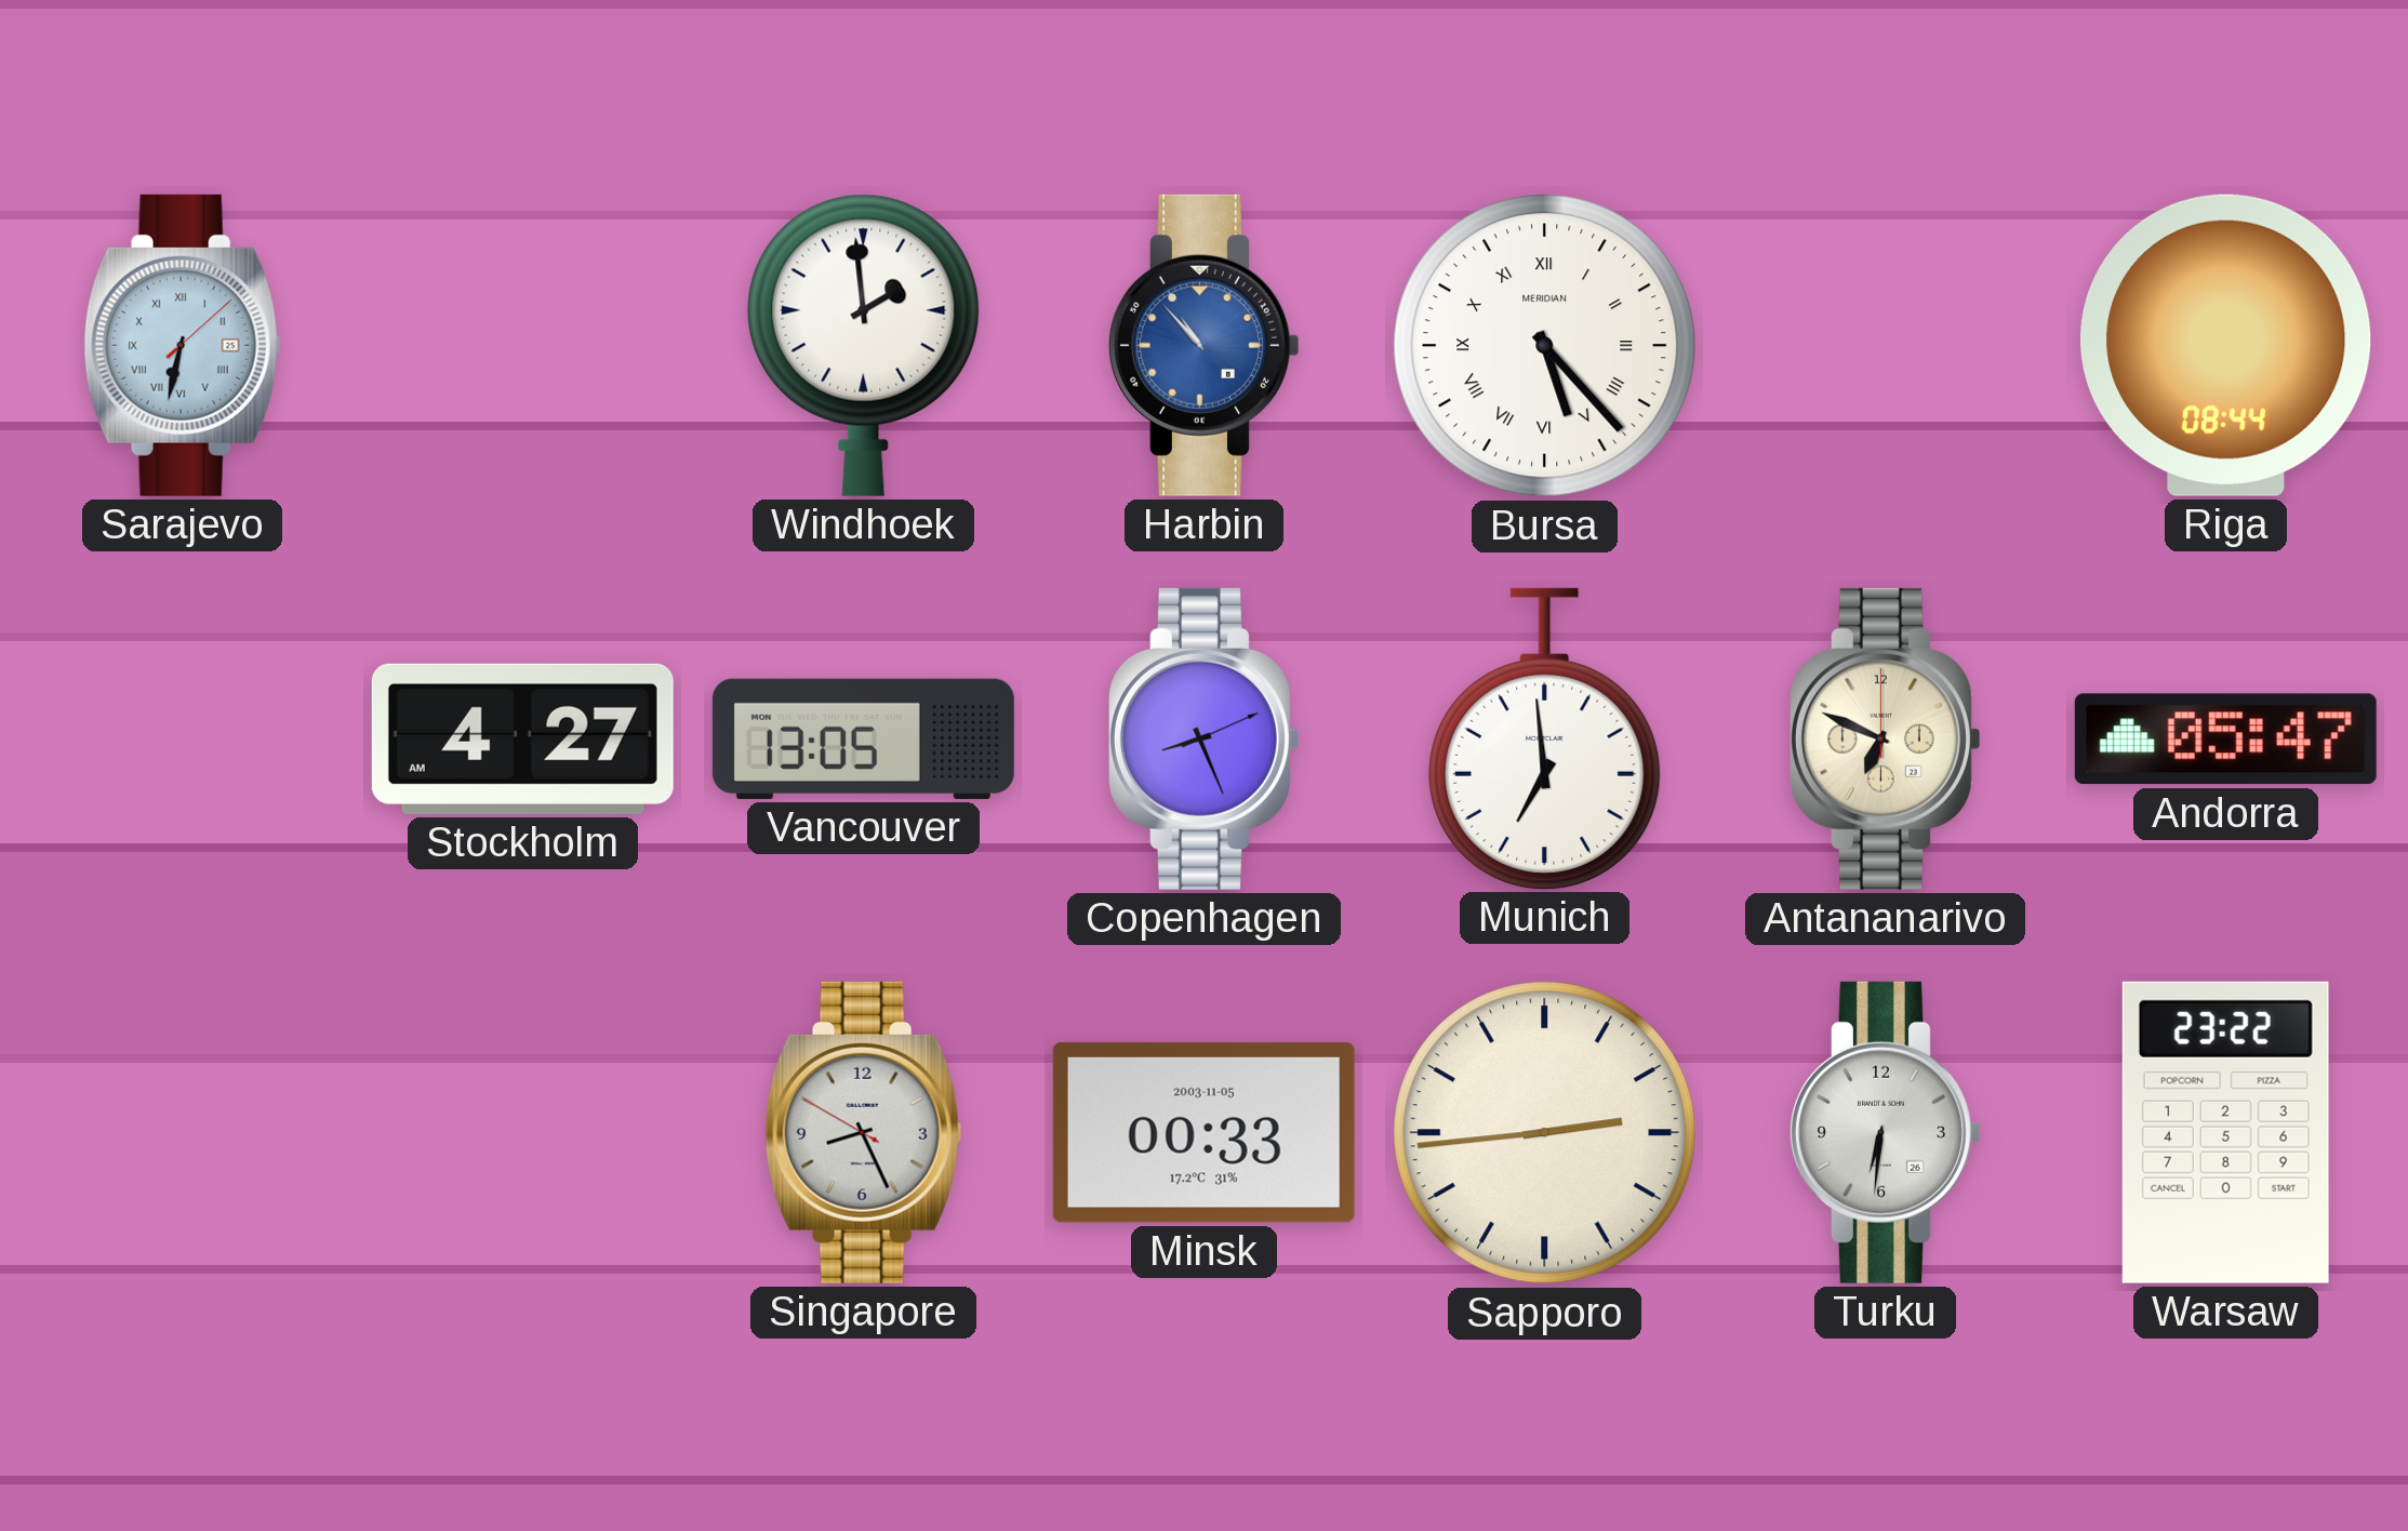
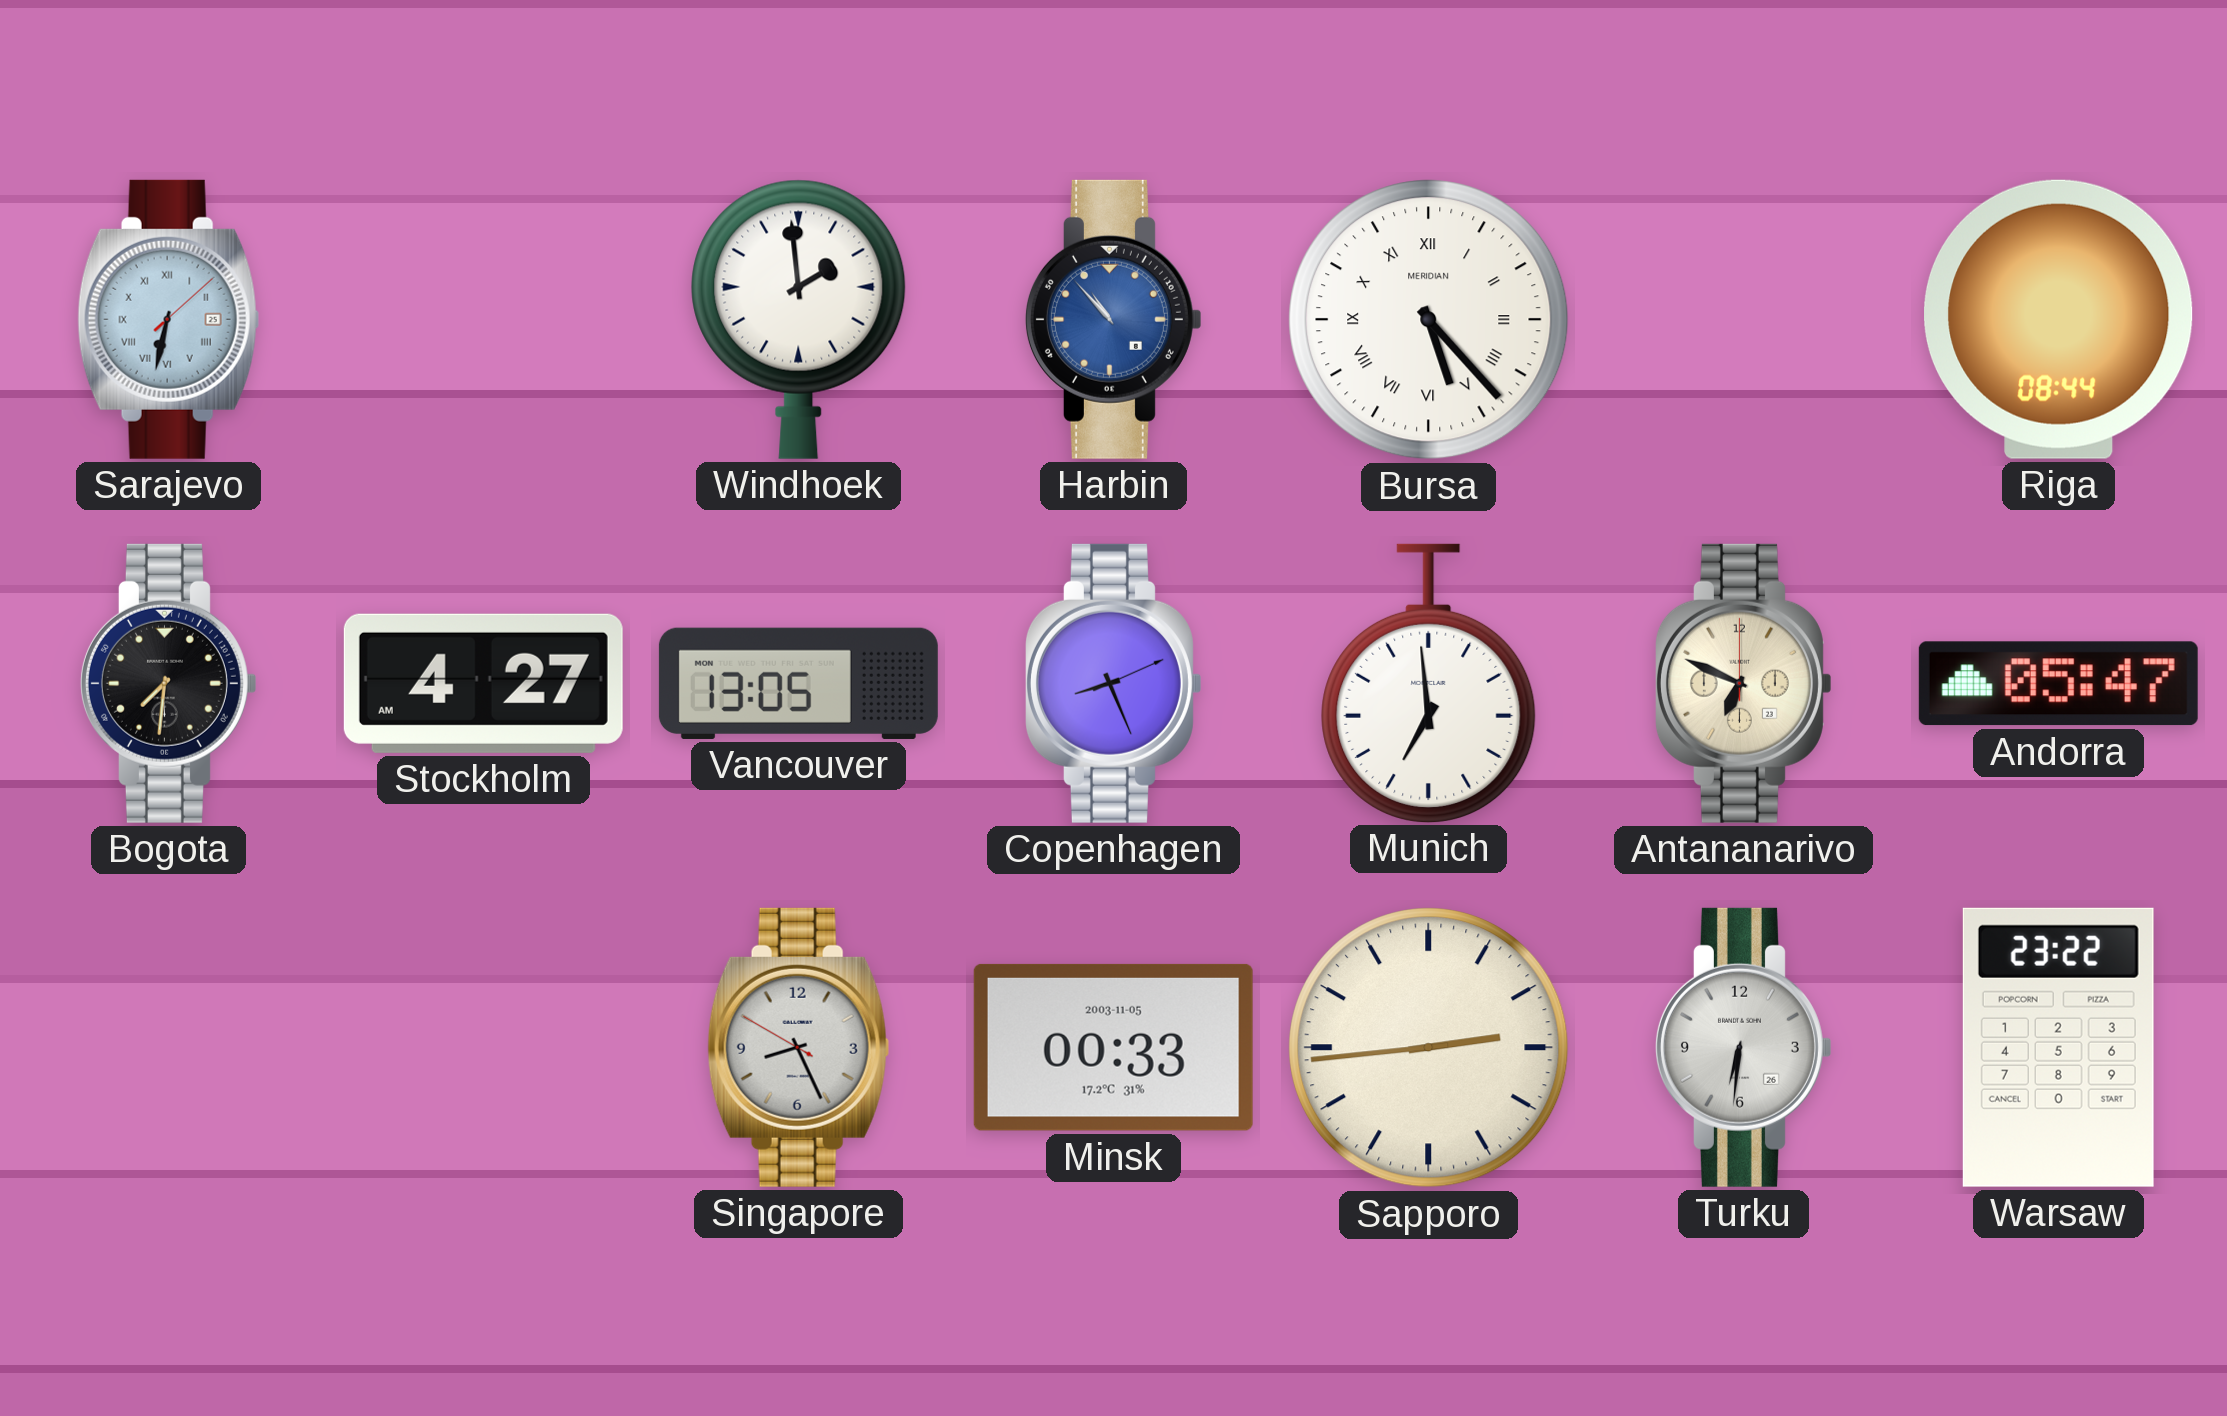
Bogota: none -> 7:31 (168, 683)
